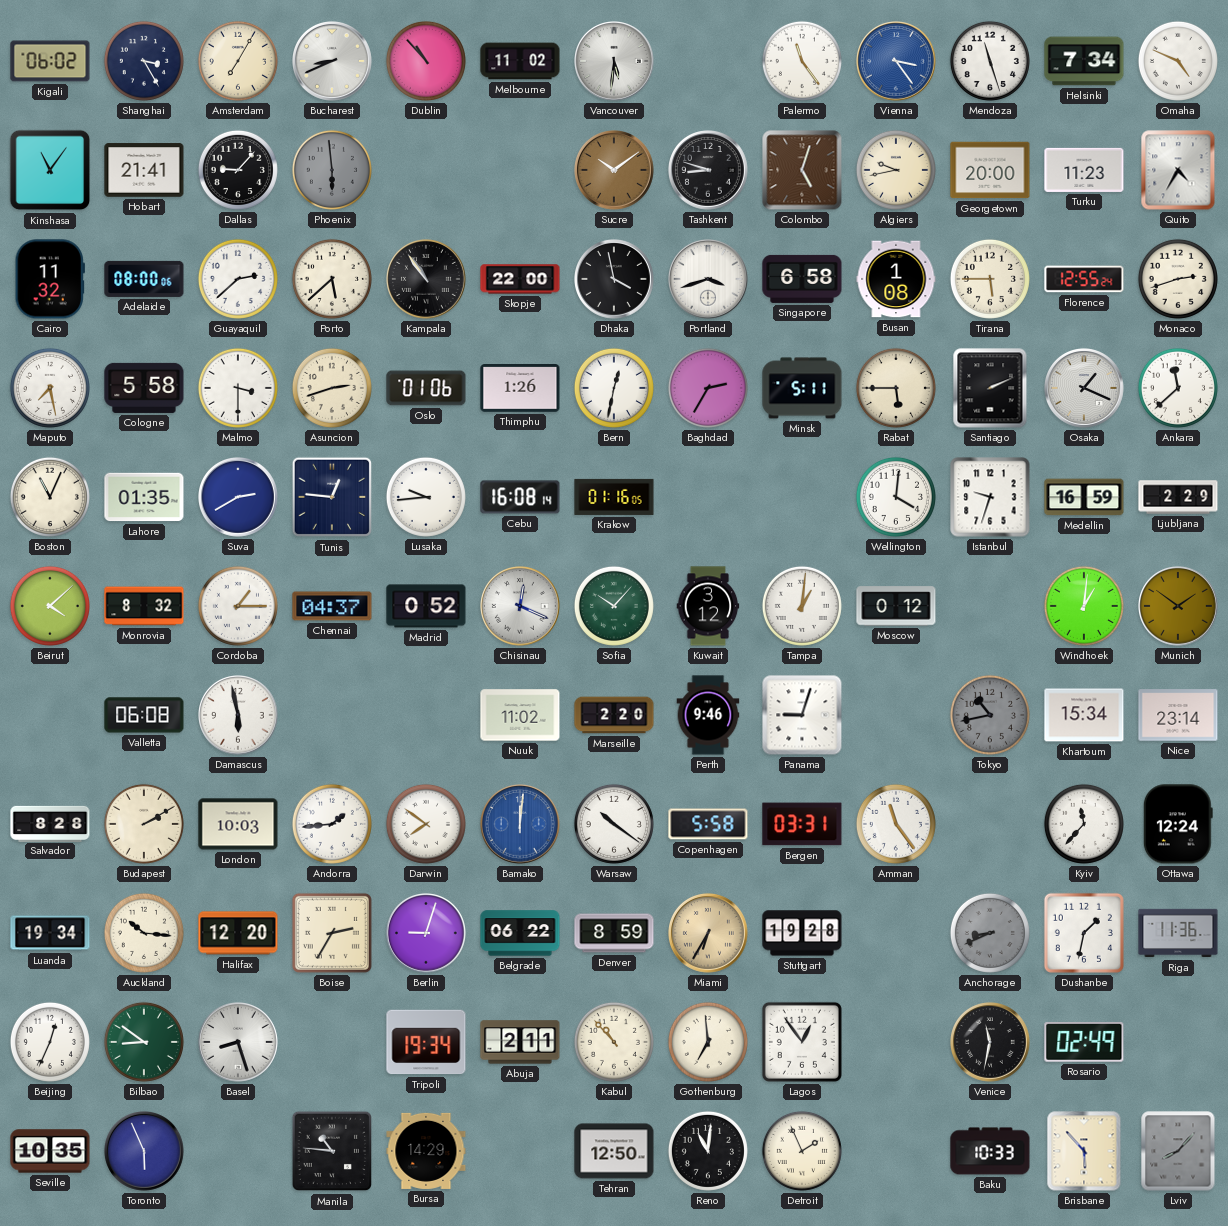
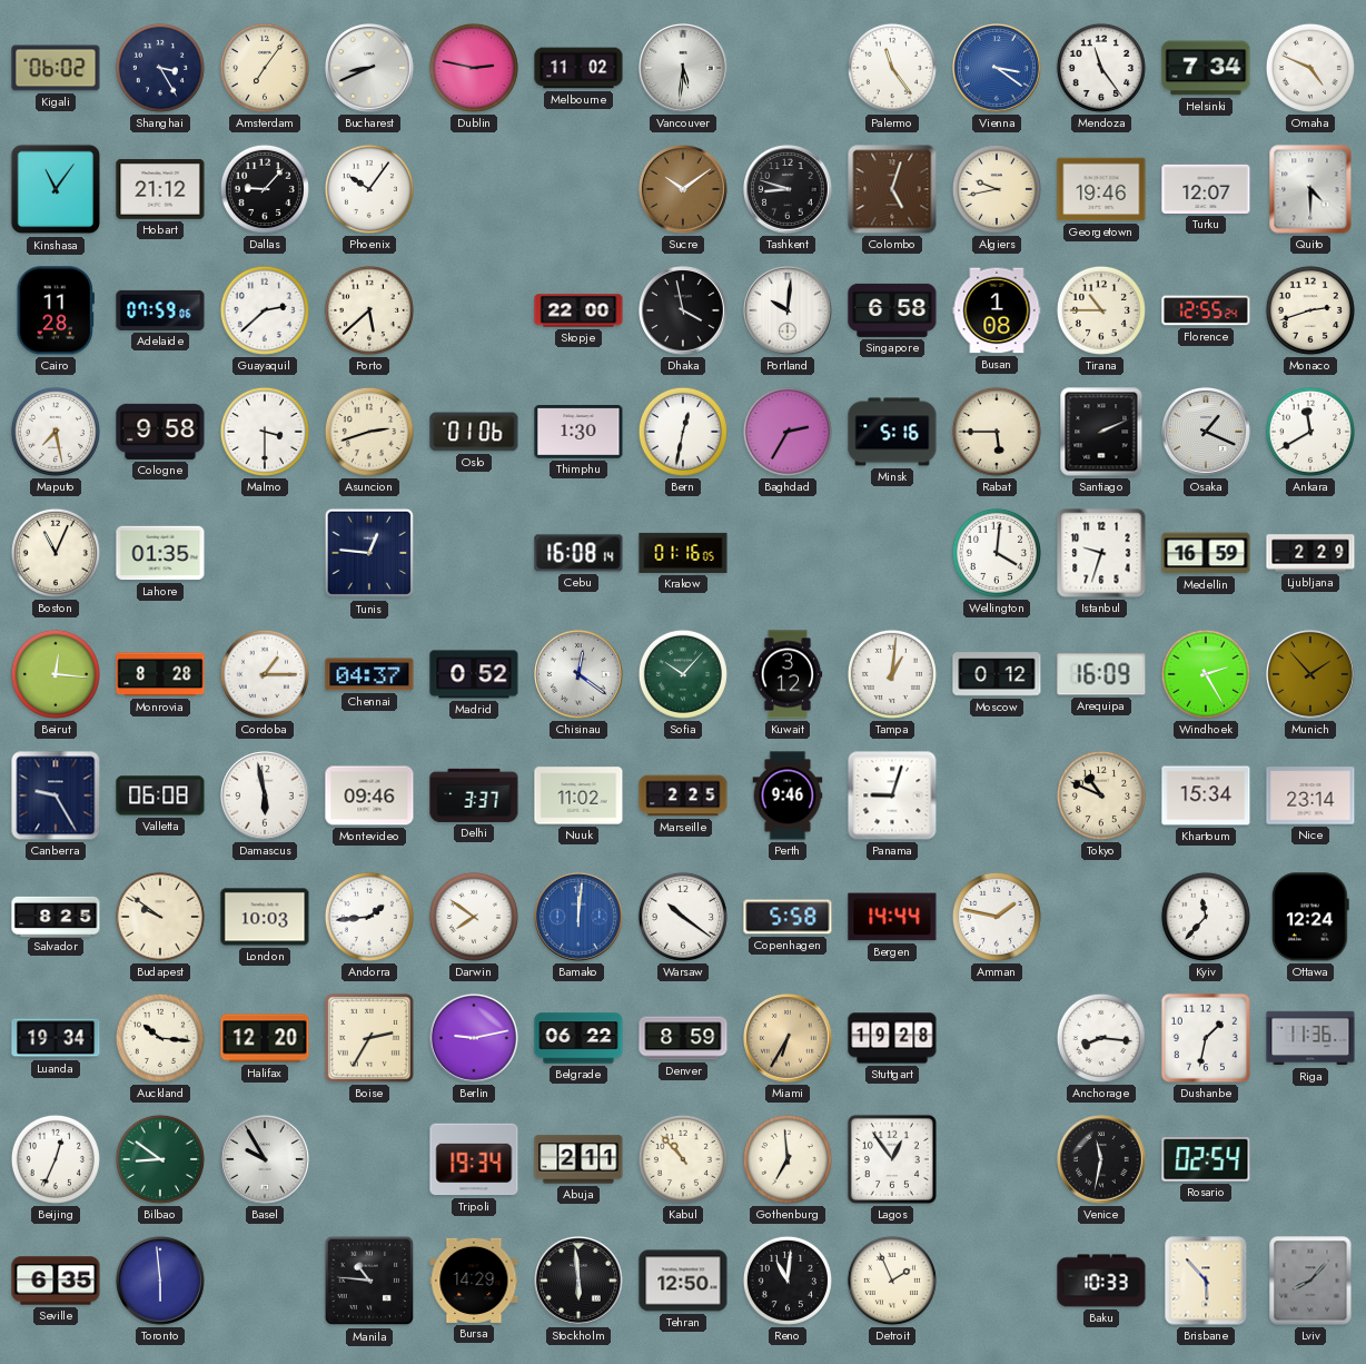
Amsterdam: 7:05 -> 7:06 (265, 68)
Dublin: 10:53 -> 2:47 (474, 68)
Vienna: 3:24 -> 3:21 (998, 69)
Mendoza: 11:27 -> 11:24 (1101, 68)
Hobart: 21:41 -> 21:12 (160, 189)
Phoenix: 5:59 -> 10:06 (369, 189)
Phoenix dial: grey -> white (369, 189)
Georgetown: 20:00 -> 19:46 (1101, 189)
Turku: 11:23 -> 12:07 (1206, 189)
Quito: 4:35 -> 4:30 (1310, 189)
Cairo: 11:32 -> 11:28 (56, 310)
Adelaide: 08:00 -> 07:59 (160, 310)
Kampala: 10:54 -> none (427, 280)
Portland: 3:42 -> 10:01 (789, 312)
Tirana: 5:45 -> 10:45 (1101, 310)
Cologne: 5:58 -> 9:58 (160, 432)
Thimphu: 1:26 -> 1:30 (578, 433)
Minsk: 5:11 -> 5:16 (892, 432)
Ankara: 11:38 -> 11:40 (1310, 432)
Suva: 2:40 -> none (239, 498)
Lusaka: 9:44 -> none (426, 497)
Beirut: 4:08 -> 12:16 (56, 674)
Monrovia: 8:32 -> 8:28 (160, 674)
Chisinau: 12:19 -> 12:21 (580, 675)
Arequipa: none -> 16:09 (1101, 674)
Windhoek: 1:01 -> 2:25 (1206, 674)
Munich: 1:51 -> 1:53 (1311, 675)
Canberra: none -> 9:25 (56, 795)
Montevideo: none -> 09:46 (369, 795)
Delhi: none -> 3:37 (474, 795)
Marseille: 2:20 -> 2:25 (683, 795)
Tokyo: 10:43 -> 10:49 (1101, 795)
Tokyo dial: grey -> cream (1101, 795)
Salvador: 8:28 -> 8:25 (56, 916)
Budapest: 2:10 -> 9:51 (160, 917)
Bergen: 03:31 -> 14:44 (892, 917)
Amman: 11:24 -> 1:47 (997, 917)
Berlin: 9:03 -> 9:13 (475, 1039)
Anchorage: 8:41 -> 8:16 (1101, 1038)
Anchorage dial: grey -> white (1101, 1038)
Basel: 8:27 -> 9:55 (266, 1160)
Rosario: 02:49 -> 02:54 (1206, 1160)
Seville: 10:35 -> 6:35 (56, 1281)
Toronto: 5:56 -> 5:59 (161, 1282)
Stockholm: none -> 5:59 (580, 1282)
